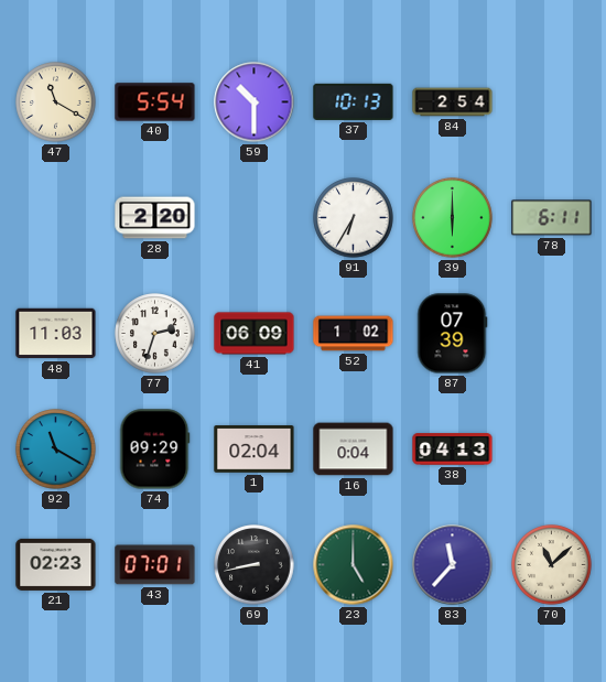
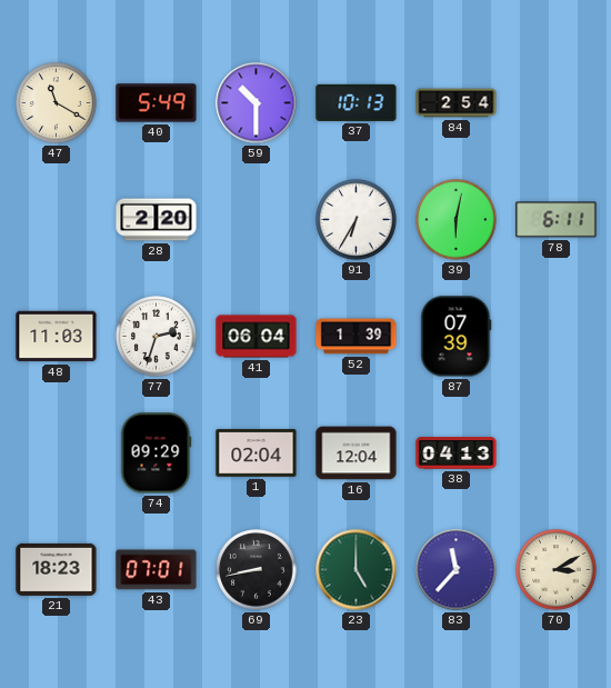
40: 5:54 -> 5:49 (157, 103)
39: 6:00 -> 6:02 (457, 220)
41: 06:09 -> 06:04 (257, 337)
52: 1:02 -> 1:39 (357, 337)
92: 11:20 -> none (56, 450)
16: 0:04 -> 12:04 (357, 453)
21: 02:23 -> 18:23 (57, 569)
70: 11:08 -> 3:10 (557, 570)
